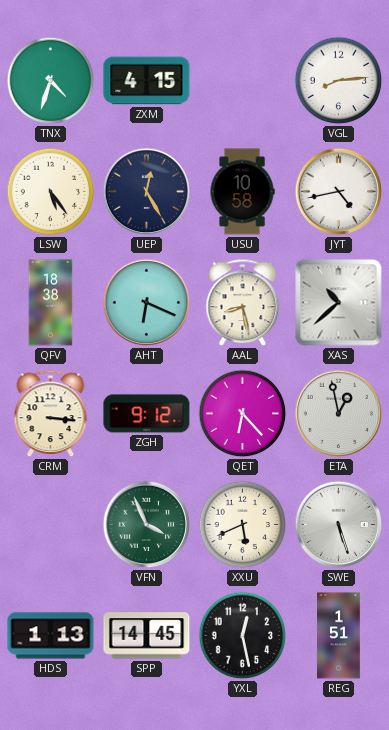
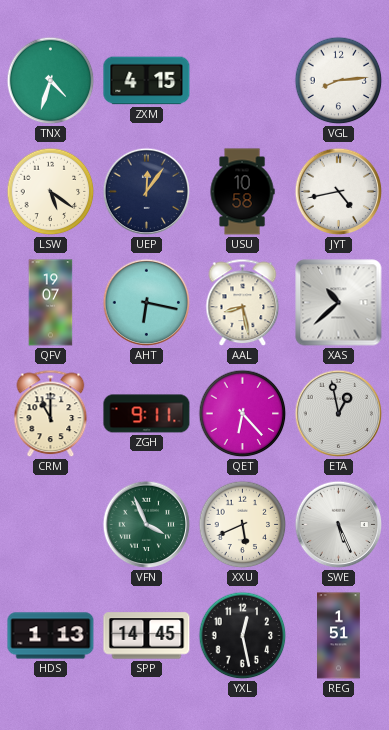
LSW: 5:24 -> 5:21 (51, 192)
UEP: 12:25 -> 12:06 (147, 192)
QFV: 18:38 -> 19:07 (51, 303)
AHT: 6:19 -> 6:17 (147, 303)
CRM: 3:16 -> 11:00 (51, 414)
ZGH: 9:12 -> 9:11 (147, 414)
SWE: 5:27 -> 5:26 (339, 525)
